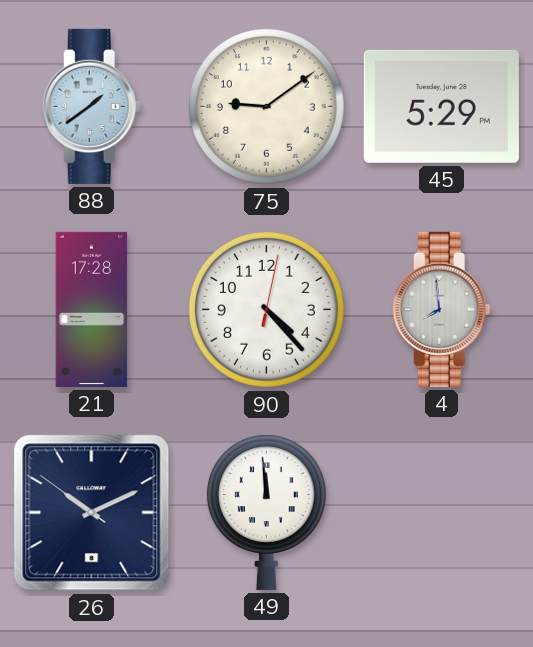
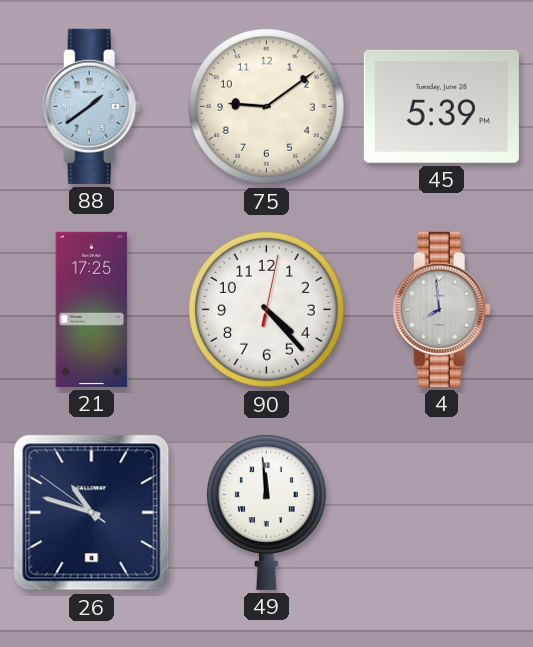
45: 5:29 -> 5:39 (441, 106)
21: 17:28 -> 17:25 (92, 309)
26: 10:10 -> 10:47 (92, 513)
